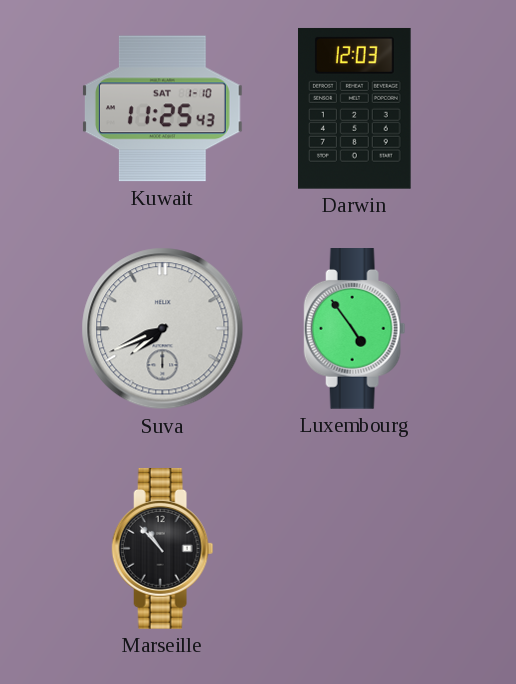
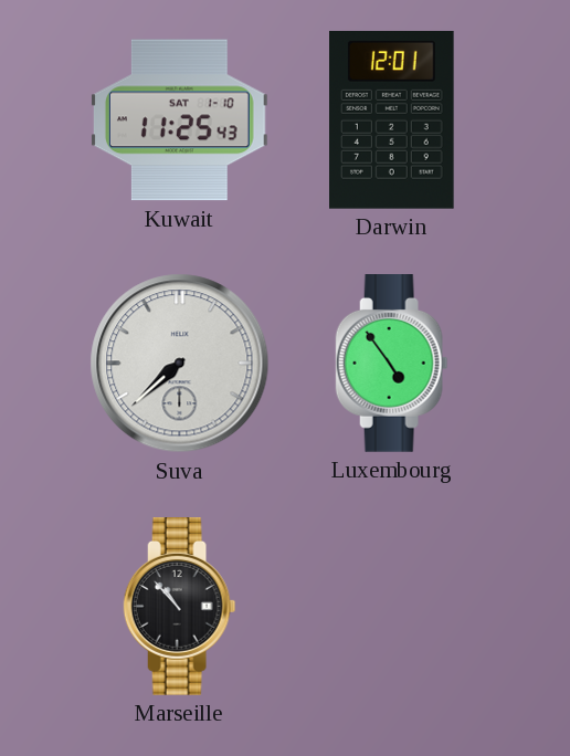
Darwin: 12:03 -> 12:01 (392, 119)
Suva: 7:41 -> 7:38 (180, 364)
